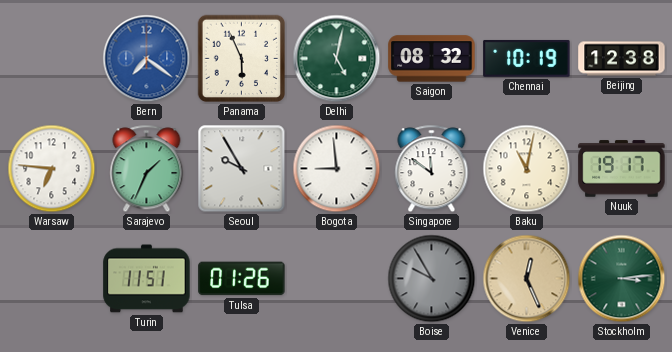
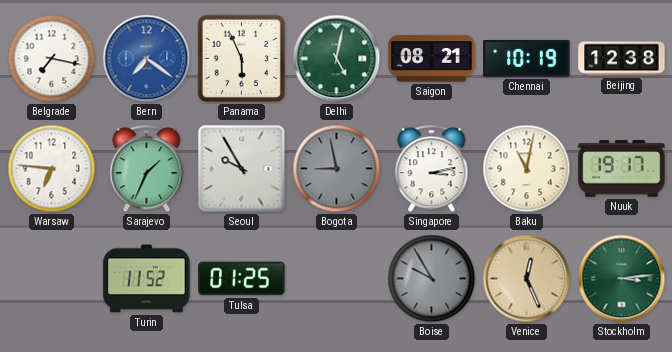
Belgrade: none -> 7:17 (52, 59)
Saigon: 08:32 -> 08:21 (432, 59)
Bogota: 8:59 -> 8:58 (337, 169)
Bogota dial: white -> grey (337, 169)
Singapore: 11:51 -> 3:13 (432, 169)
Turin: 11:51 -> 11:52 (147, 279)
Tulsa: 01:26 -> 01:25 (242, 279)
